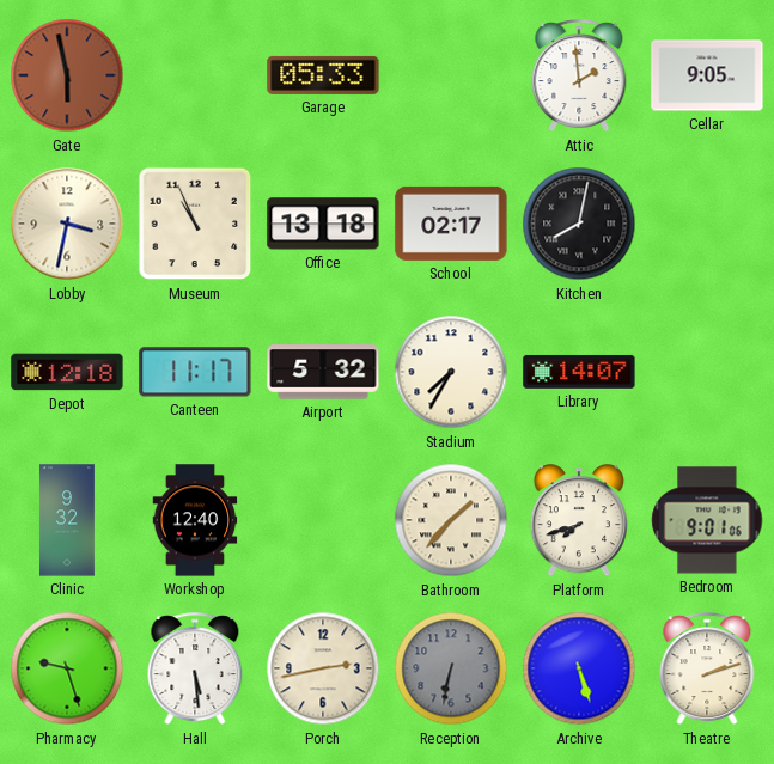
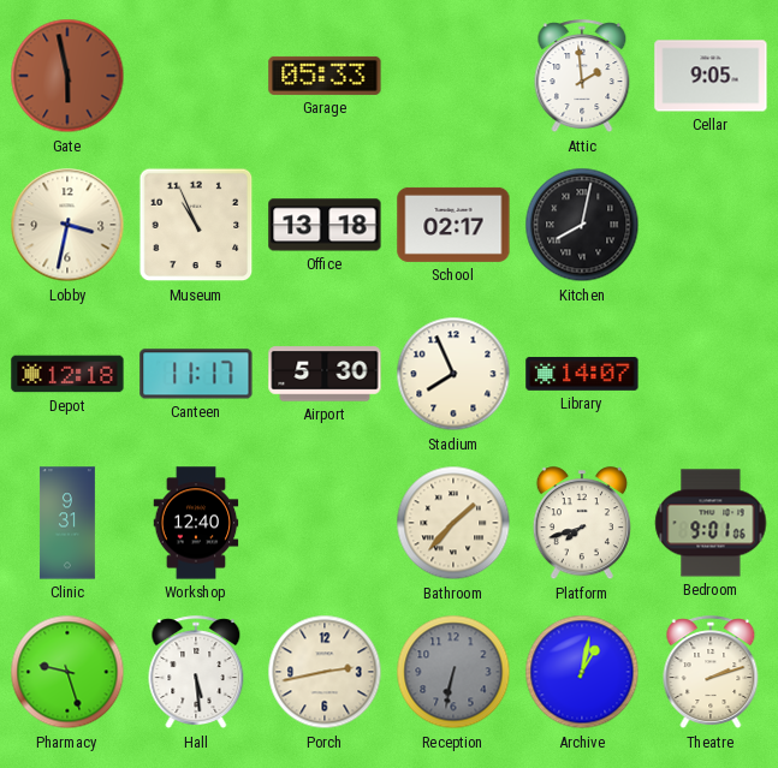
Airport: 5:32 -> 5:30 (325, 374)
Stadium: 7:35 -> 7:56 (453, 374)
Clinic: 9:32 -> 9:31 (67, 523)
Archive: 5:27 -> 1:02 (582, 672)
